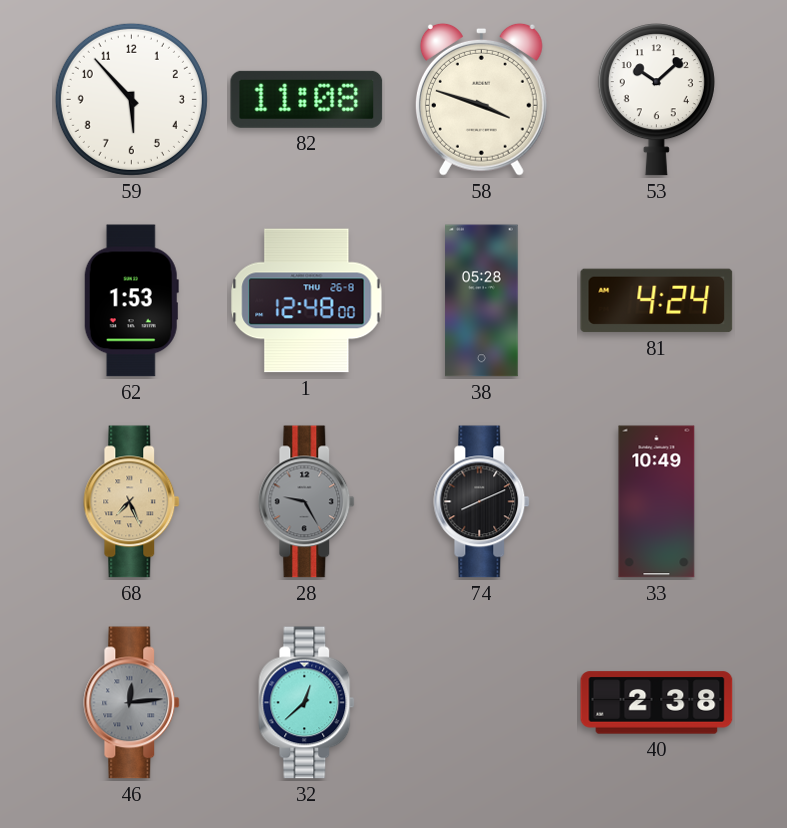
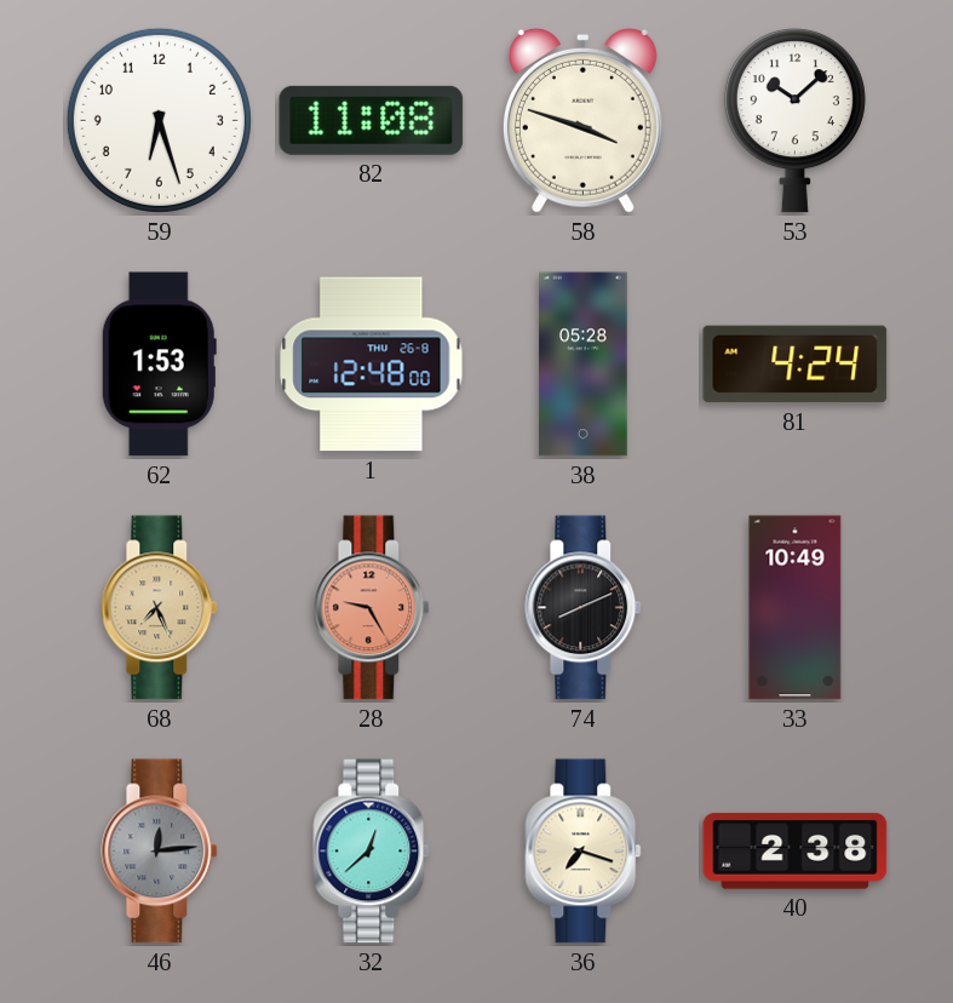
59: 5:53 -> 6:27 (159, 120)
28 dial: grey -> salmon (372, 608)
36: none -> 7:18 (584, 852)
